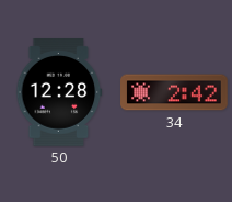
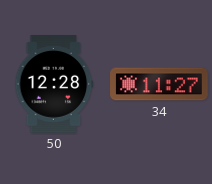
34: 2:42 -> 11:27 (159, 84)
